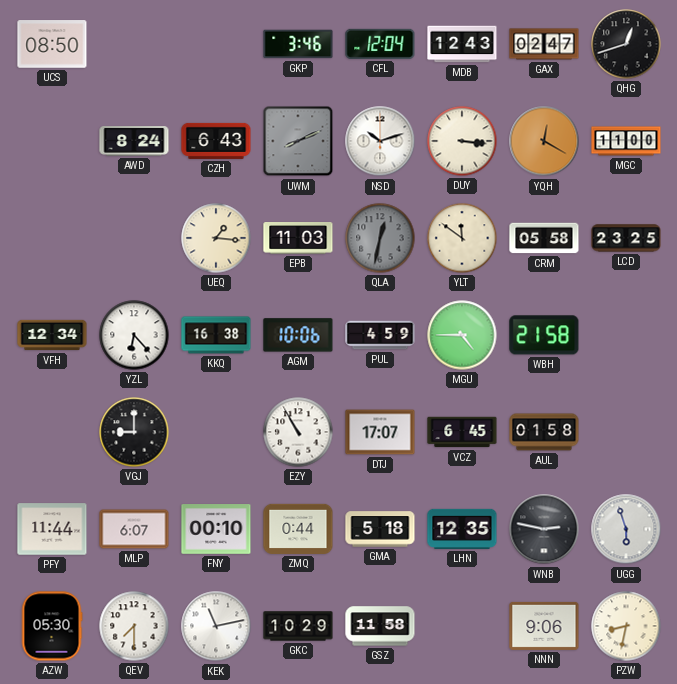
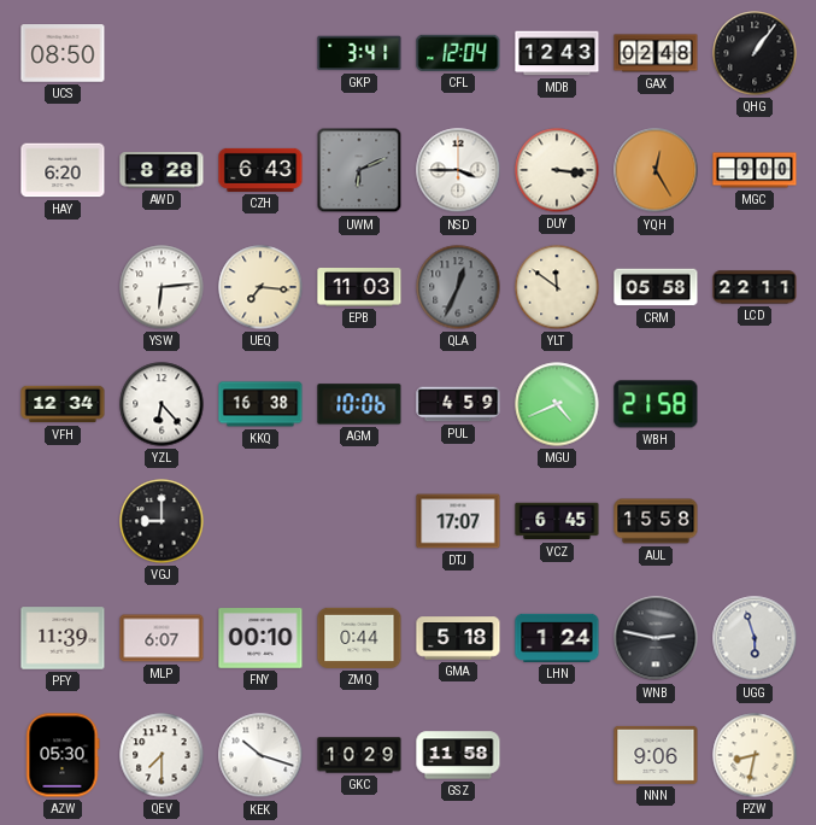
GKP: 3:46 -> 3:41 (359, 53)
GAX: 02:47 -> 02:48 (656, 53)
QHG: 12:42 -> 1:06 (755, 53)
HAY: none -> 6:20 (63, 170)
AWD: 8:24 -> 8:28 (162, 170)
UWM: 8:11 -> 6:11 (359, 170)
NSD: 10:12 -> 3:45 (458, 170)
YQH: 12:20 -> 12:25 (656, 170)
MGC: 11:00 -> 9:00 (755, 170)
YSW: none -> 6:14 (162, 287)
UEQ: 1:16 -> 7:16 (260, 287)
QLA: 12:32 -> 12:34 (458, 287)
LCD: 23:25 -> 22:11 (755, 287)
MGU: 4:45 -> 4:41 (557, 404)
EZY: 10:55 -> none (298, 432)
AUL: 01:58 -> 15:58 (656, 521)
PFY: 11:44 -> 11:39 (63, 638)
LHN: 12:35 -> 1:24 (557, 638)
KEK: 11:13 -> 10:18 (260, 755)
